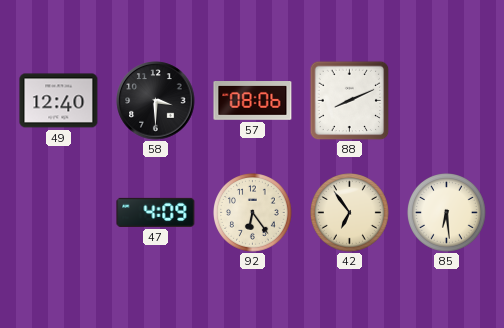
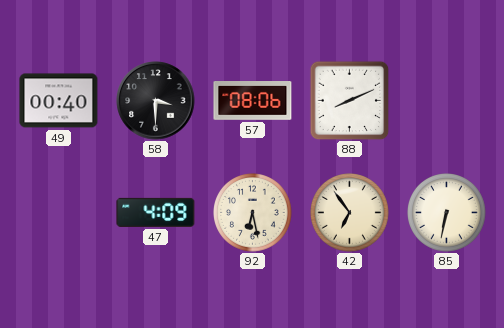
49: 12:40 -> 00:40 (59, 101)
92: 6:24 -> 6:28 (253, 213)
85: 6:29 -> 6:32 (447, 213)
